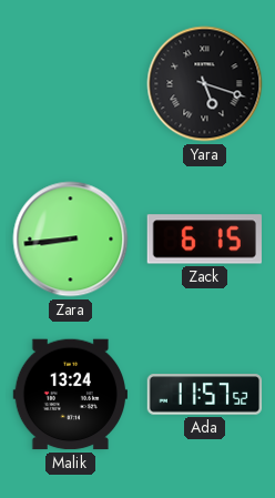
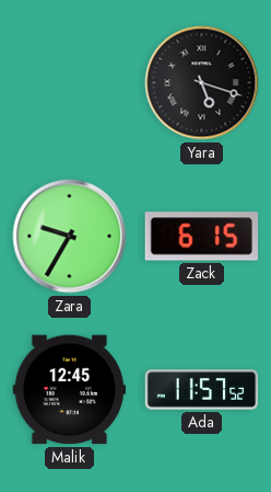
Zara: 8:44 -> 9:35 (70, 237)
Malik: 13:24 -> 12:45 (69, 390)
